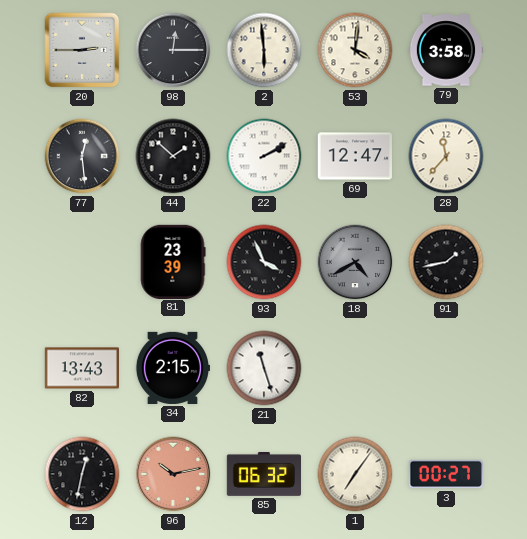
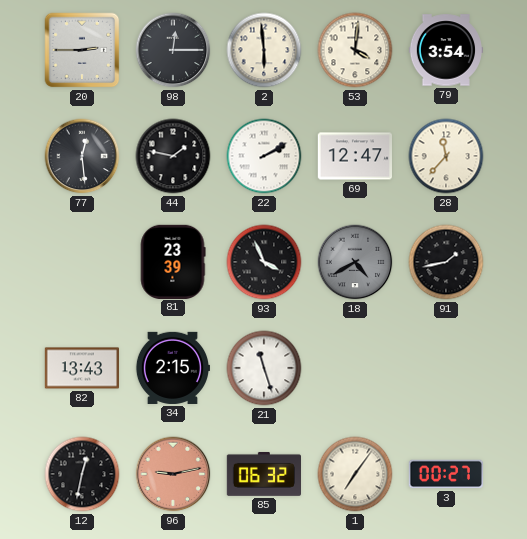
79: 3:58 -> 3:54 (445, 50)
44: 1:52 -> 1:47 (173, 156)
96: 10:13 -> 9:13 (173, 474)
